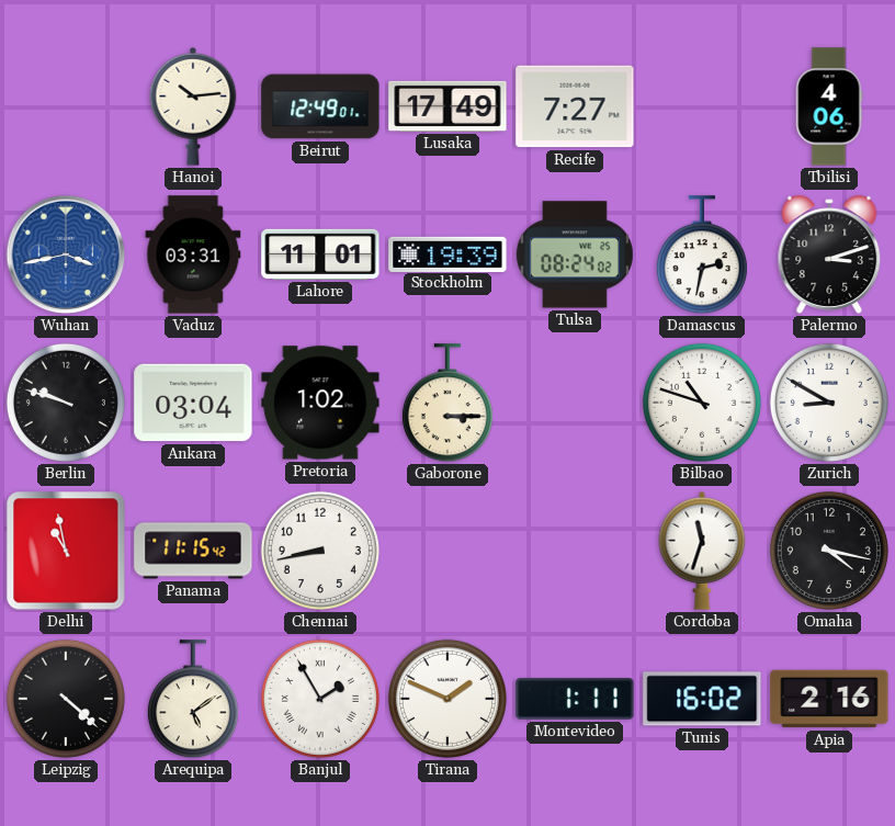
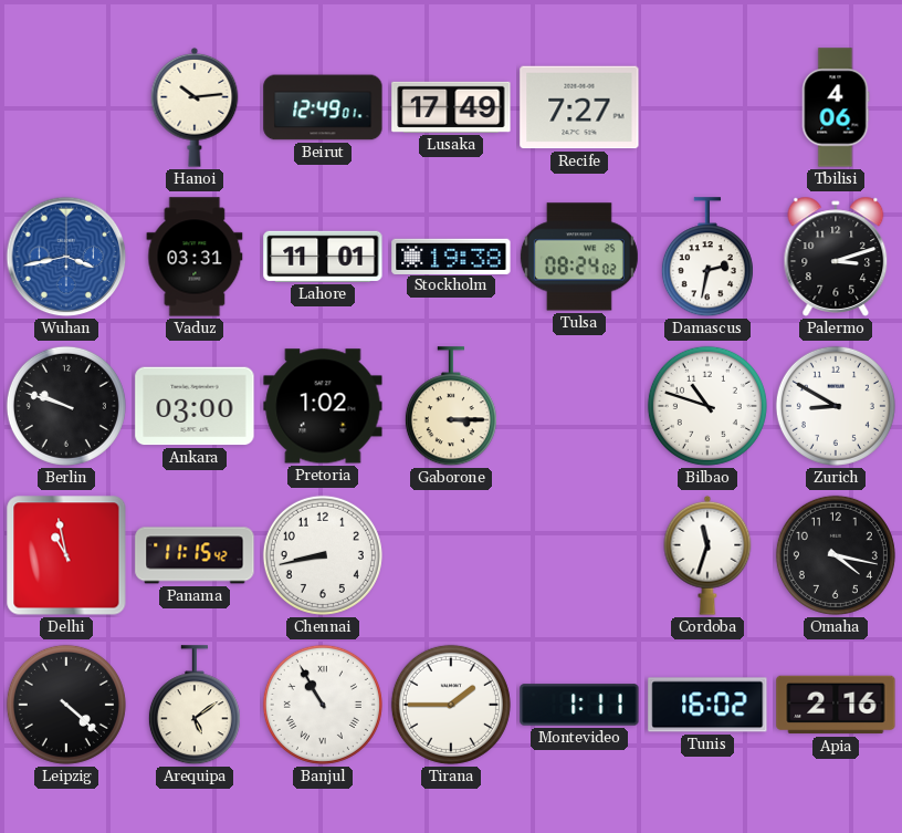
Stockholm: 19:39 -> 19:38 (451, 256)
Ankara: 03:04 -> 03:00 (195, 406)
Banjul: 1:55 -> 10:55 (323, 705)
Tirana: 1:49 -> 1:45 (451, 705)
